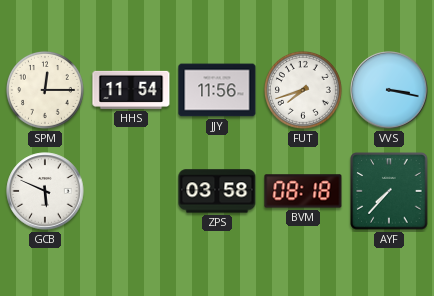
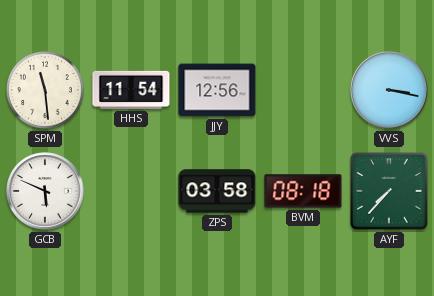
SPM: 12:15 -> 11:29 (45, 90)
JJY: 11:56 -> 12:56 (217, 90)
FUT: 7:42 -> none (303, 90)
